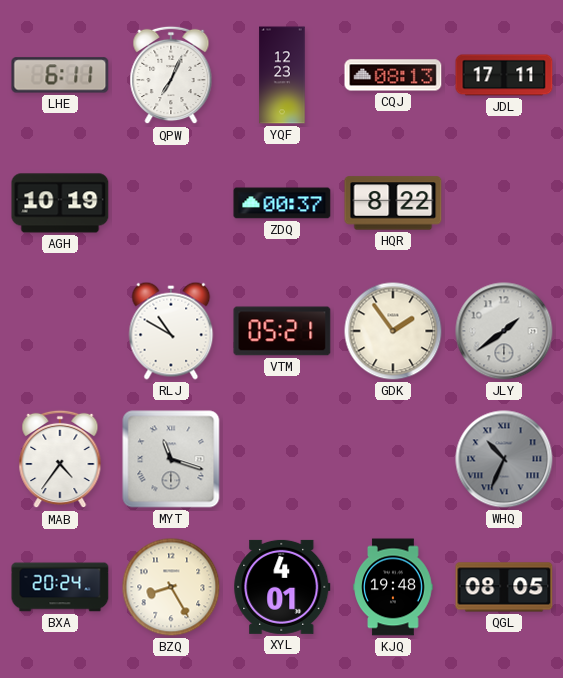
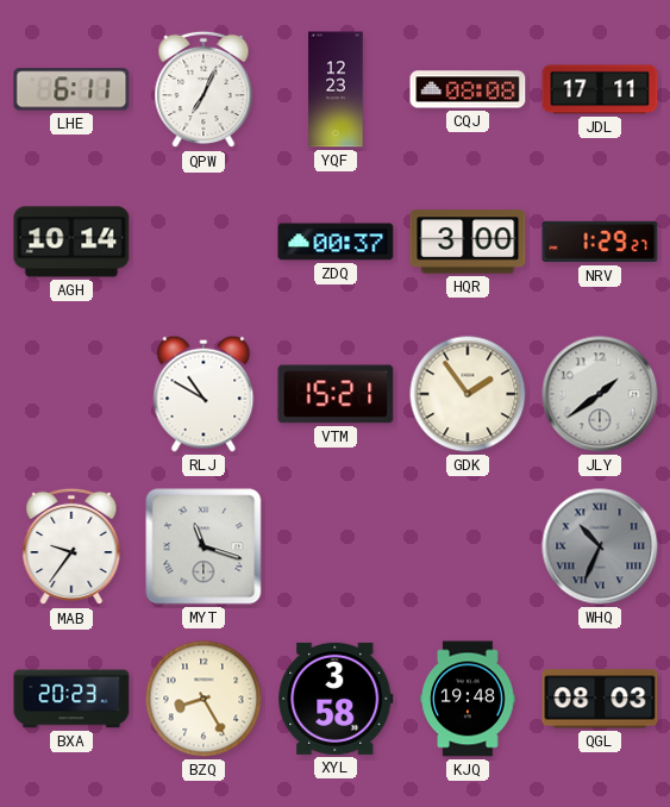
CQJ: 08:13 -> 08:08 (468, 89)
AGH: 10:19 -> 10:14 (71, 242)
HQR: 8:22 -> 3:00 (468, 242)
NRV: none -> 1:29 (600, 242)
VTM: 05:21 -> 15:21 (336, 394)
MAB: 4:36 -> 9:36 (71, 546)
BXA: 20:24 -> 20:23 (71, 699)
XYL: 4:01 -> 3:58 (336, 699)
QGL: 08:05 -> 08:03 (600, 699)
